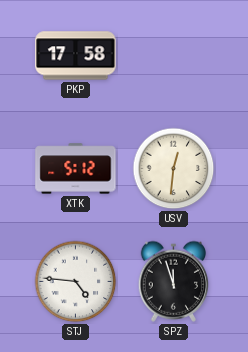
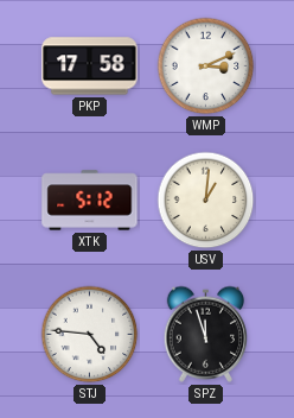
WMP: none -> 3:11 (206, 66)
USV: 12:31 -> 1:01 (206, 201)
